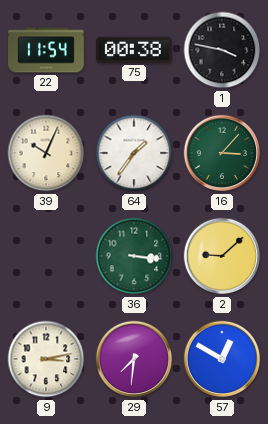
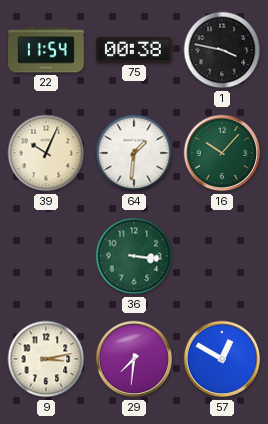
64: 1:36 -> 1:31 (134, 153)
16: 3:07 -> 10:07 (222, 153)
2: 9:08 -> none (222, 256)
